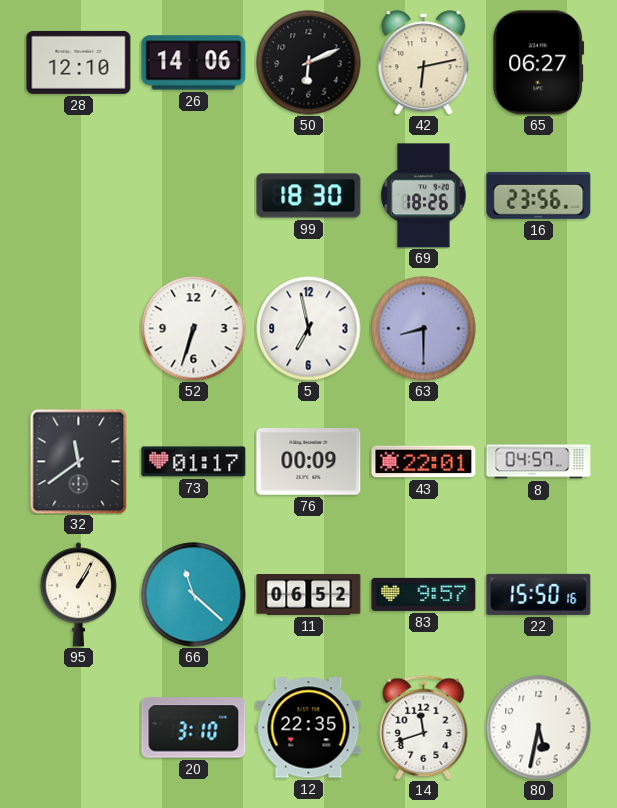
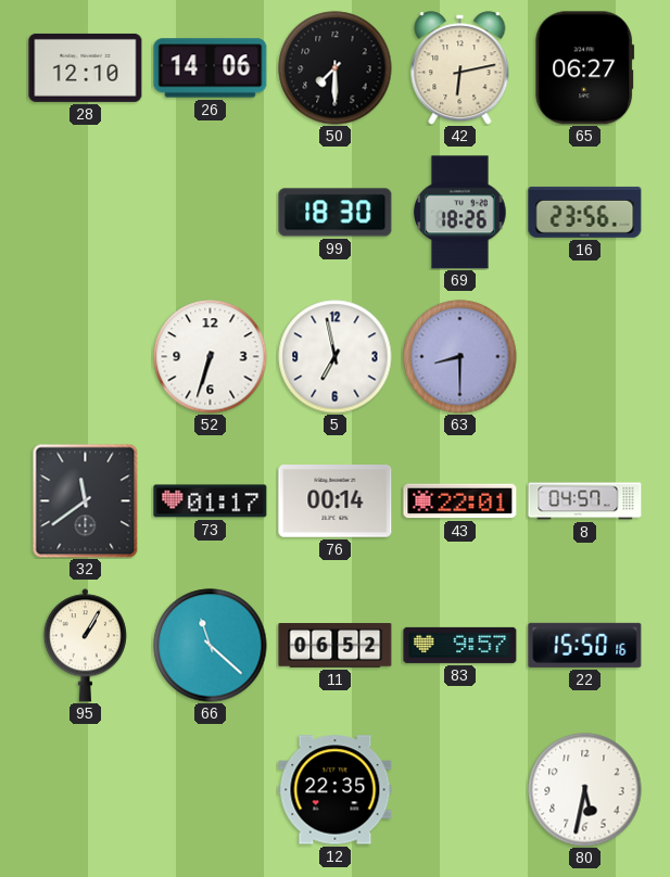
50: 6:11 -> 7:30 (336, 68)
76: 00:09 -> 00:14 (336, 501)
20: 3:10 -> none (194, 728)
14: 11:42 -> none (424, 727)
